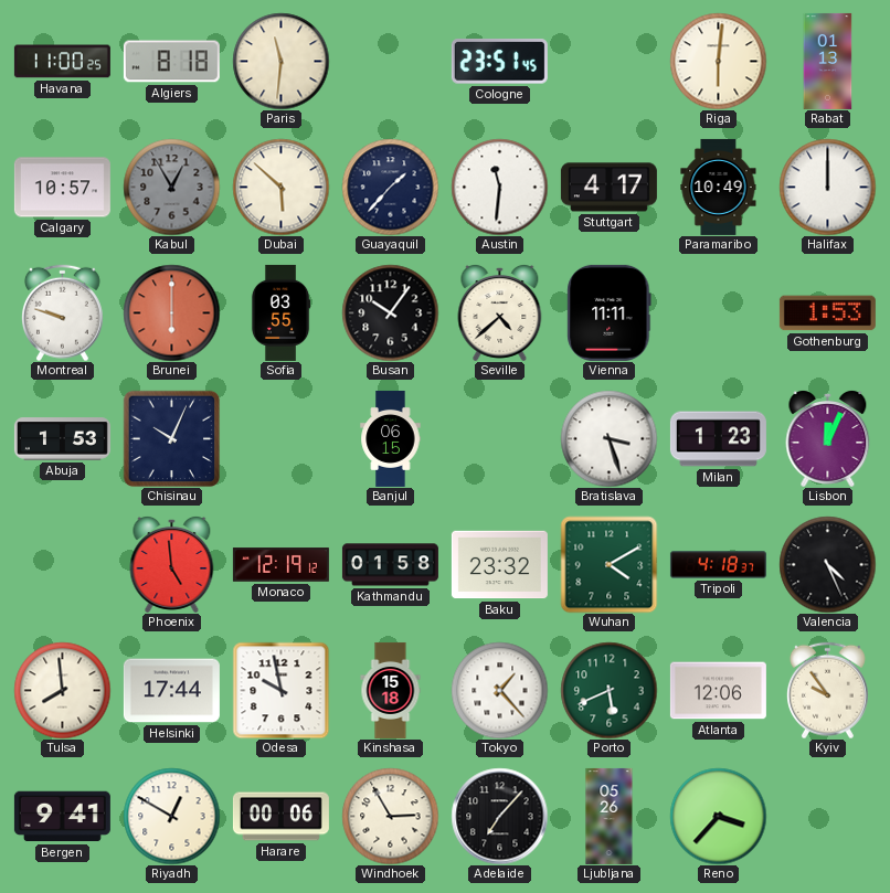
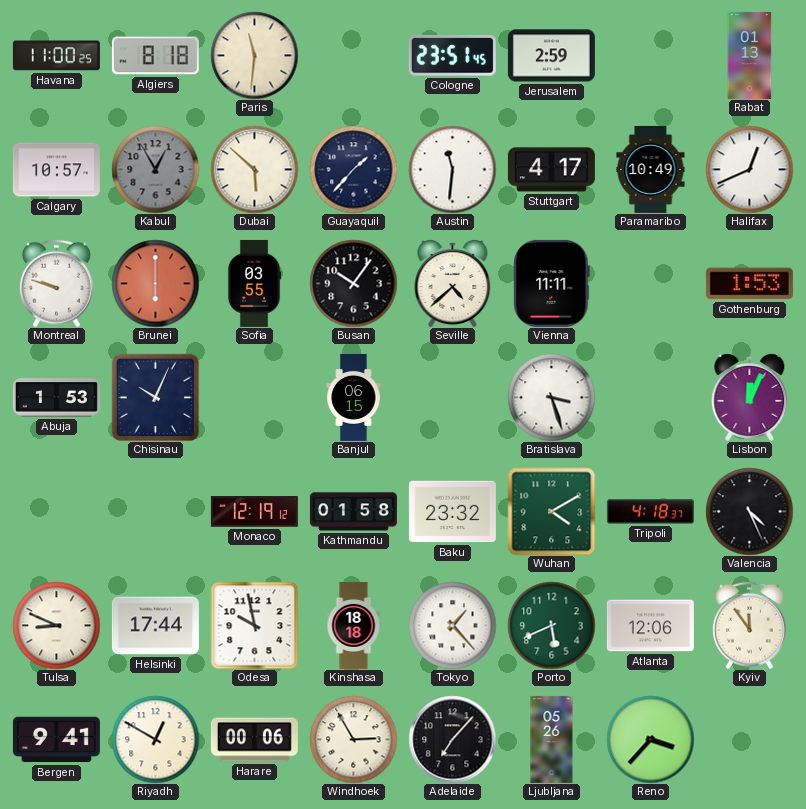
Jerusalem: none -> 2:59 (551, 56)
Riga: 6:01 -> none (718, 61)
Halifax: 12:00 -> 12:41 (749, 169)
Milan: 1:23 -> none (718, 439)
Phoenix: 4:59 -> none (172, 565)
Tulsa: 7:59 -> 8:49 (56, 625)
Kinshasa: 15:18 -> 18:18 (354, 625)
Kyiv: 9:54 -> 11:54 (749, 625)
